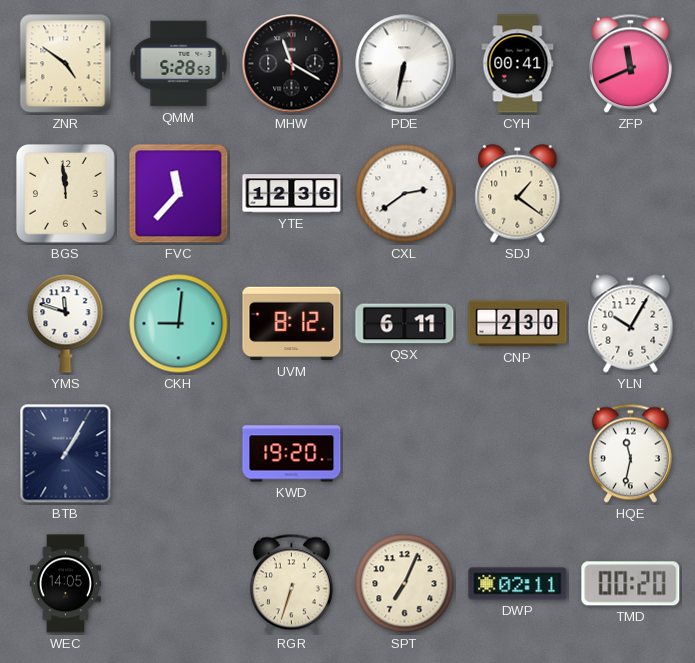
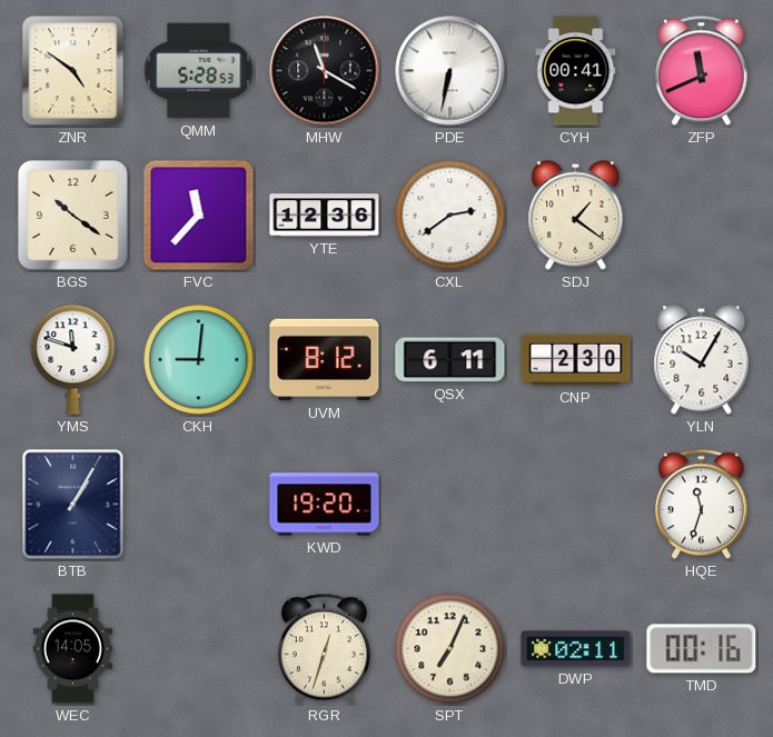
BGS: 11:59 -> 10:21 (73, 216)
HQE: 11:32 -> 11:33 (701, 505)
RGR: 6:33 -> 12:33 (324, 649)
TMD: 00:20 -> 00:16 (702, 649)
